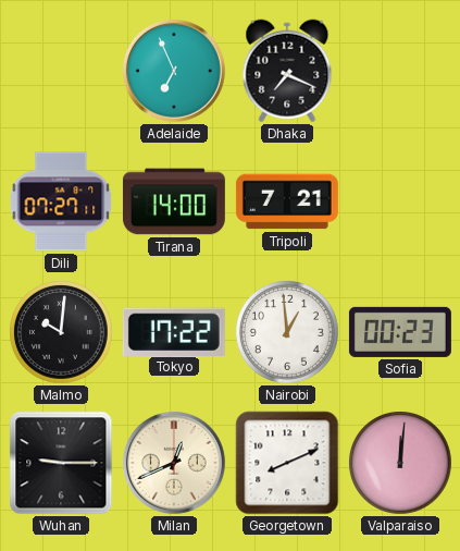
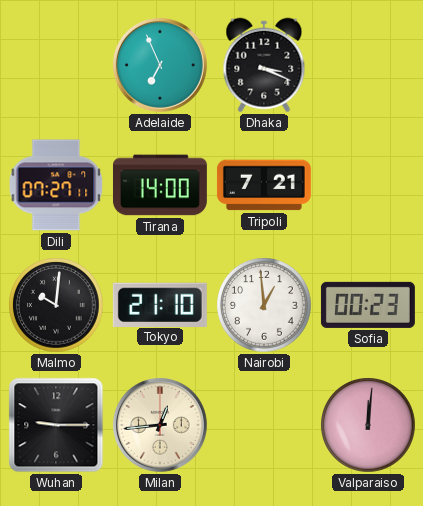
Dhaka: 7:19 -> 3:19 (264, 65)
Tokyo: 17:22 -> 21:10 (160, 304)
Milan: 12:41 -> 12:44 (160, 425)
Georgetown: 8:11 -> none (287, 463)
